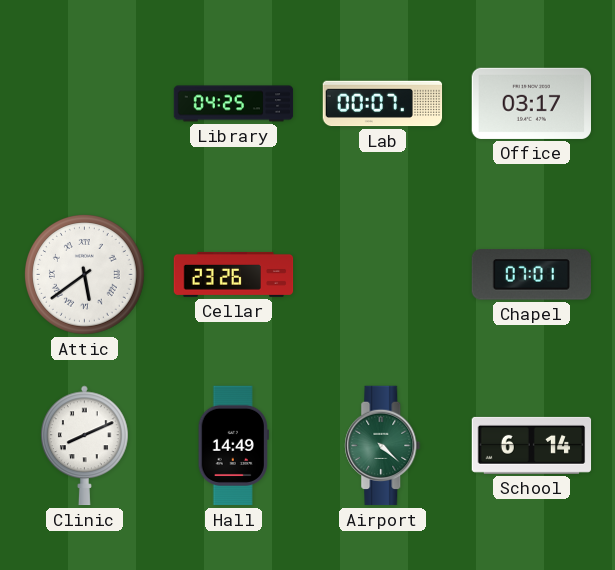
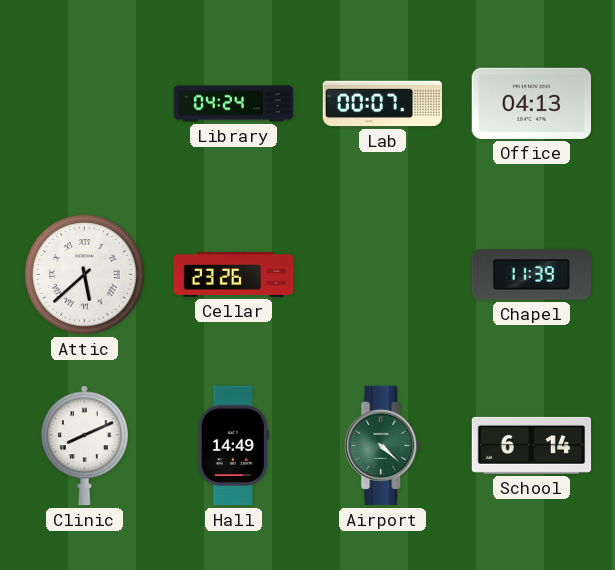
Library: 04:25 -> 04:24 (234, 104)
Office: 03:17 -> 04:13 (531, 103)
Attic: 5:39 -> 5:38 (85, 275)
Chapel: 07:01 -> 11:39 (531, 275)
